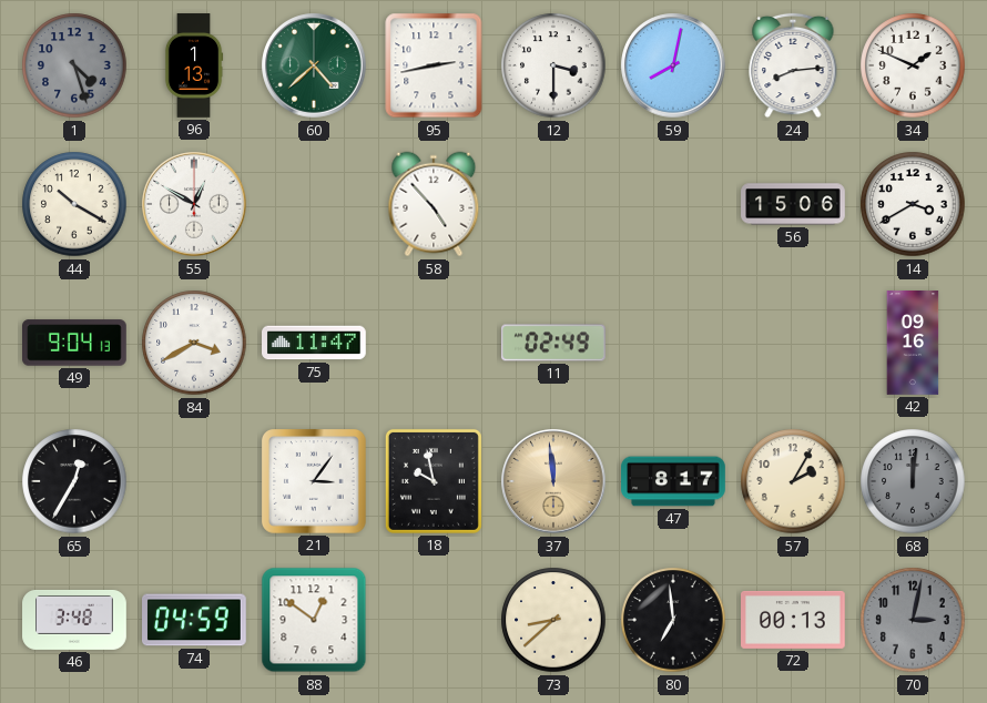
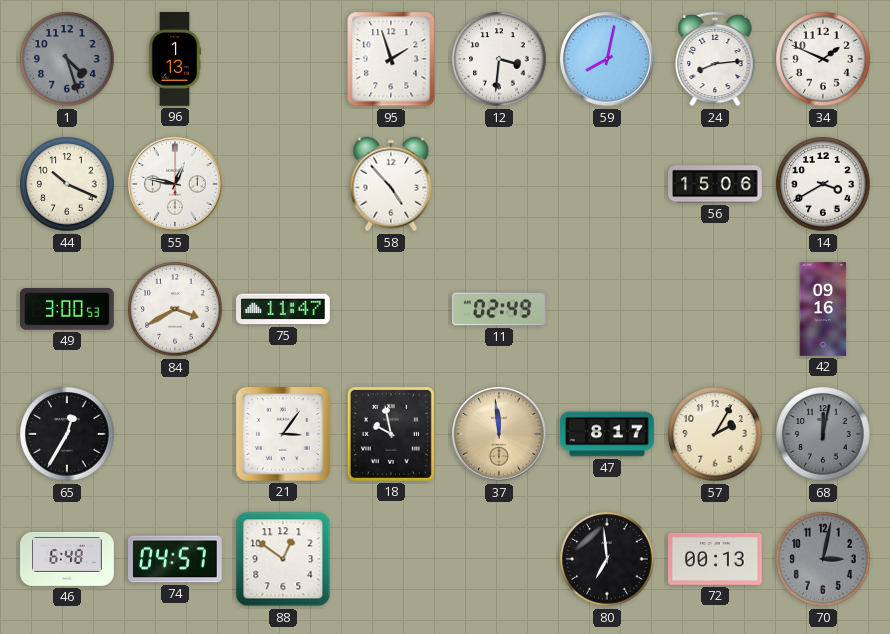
60: 4:38 -> none (314, 65)
95: 2:43 -> 1:57 (391, 59)
12: 3:30 -> 3:31 (499, 59)
44: 10:20 -> 10:19 (67, 184)
55: 12:50 -> 12:47 (175, 184)
49: 9:04 -> 3:00 (68, 309)
68: 12:01 -> 12:02 (823, 434)
46: 3:48 -> 6:48 (67, 559)
74: 04:59 -> 04:57 (176, 559)
73: 8:38 -> none (553, 620)
